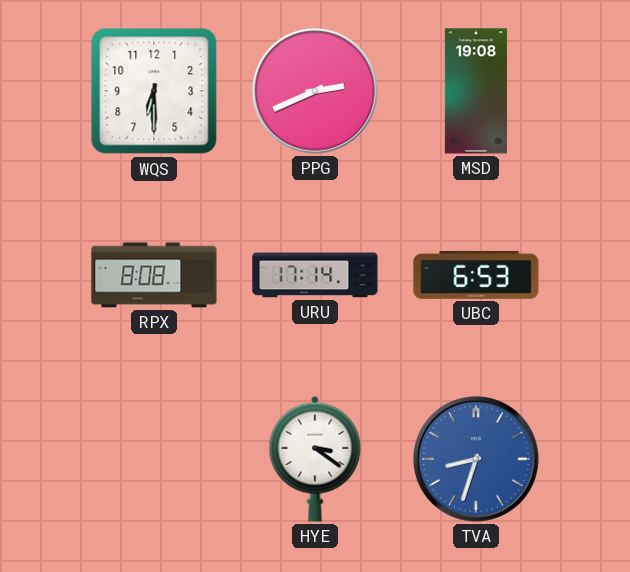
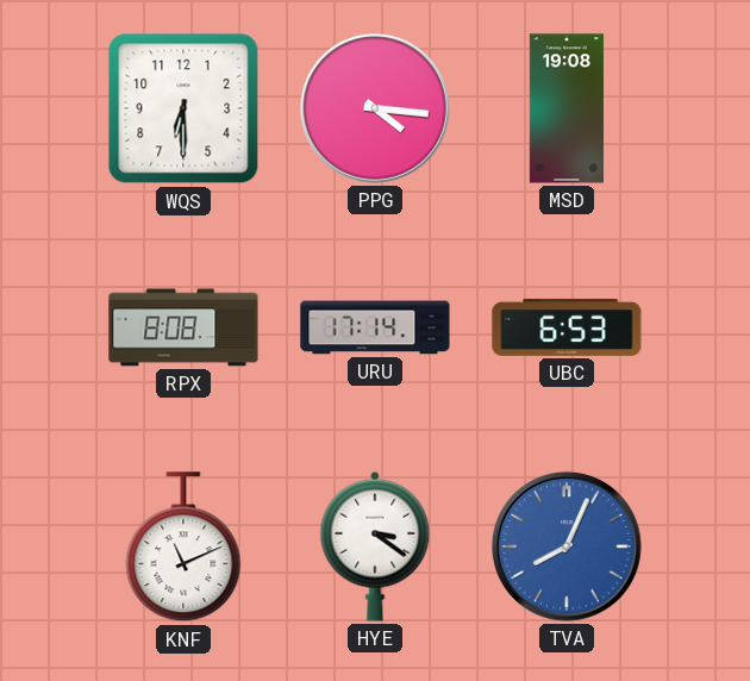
PPG: 2:41 -> 4:16 (375, 108)
KNF: none -> 11:11 (183, 548)
TVA: 8:33 -> 8:04 (567, 546)
